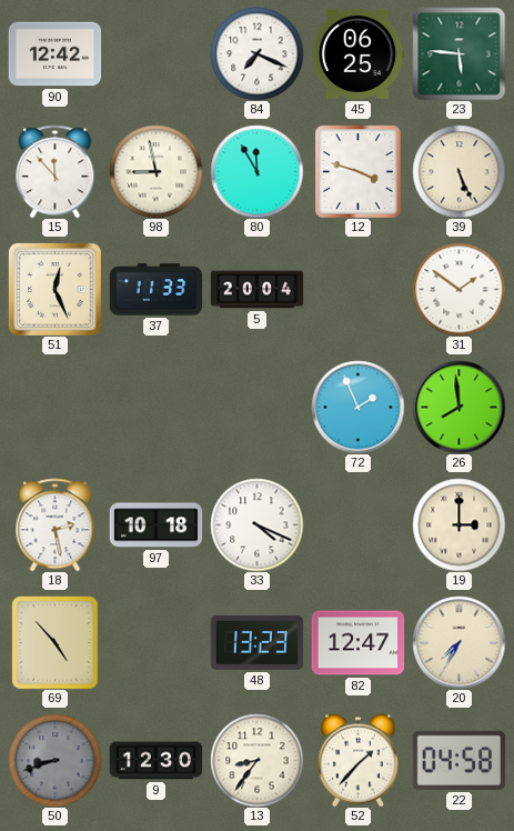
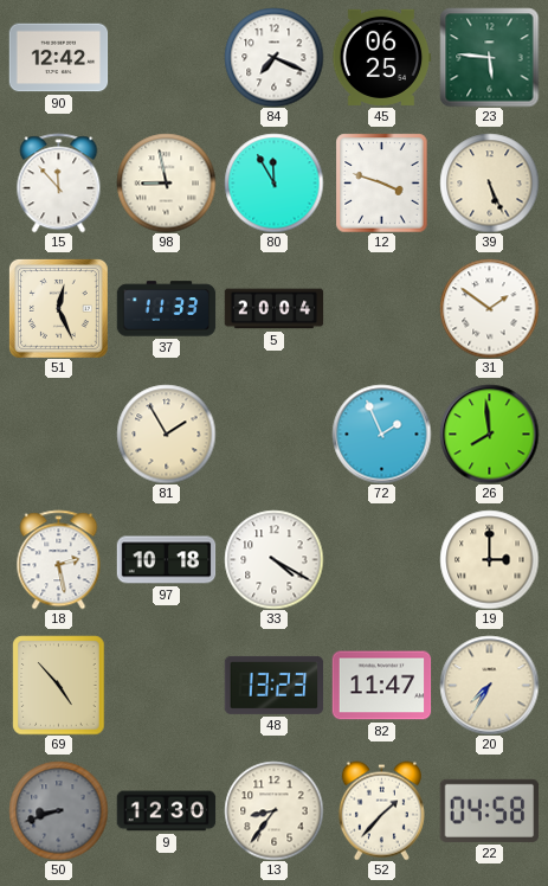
81: none -> 1:55 (166, 434)
33: 4:19 -> 4:20 (273, 559)
82: 12:47 -> 11:47 (381, 686)
